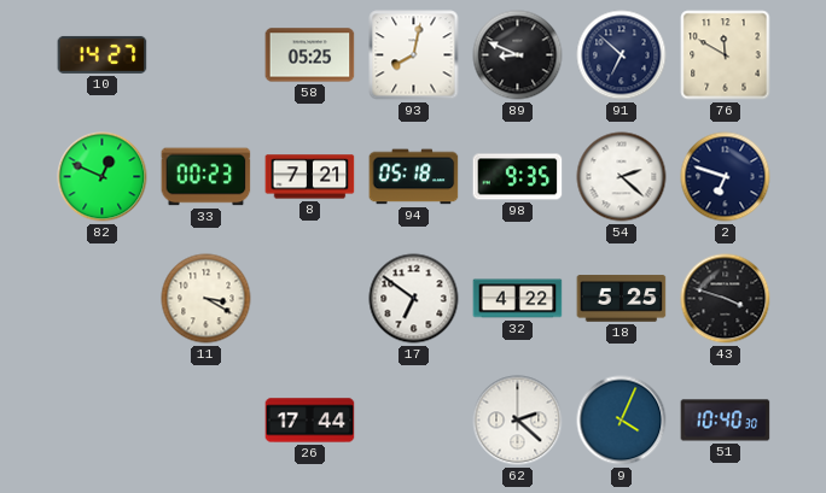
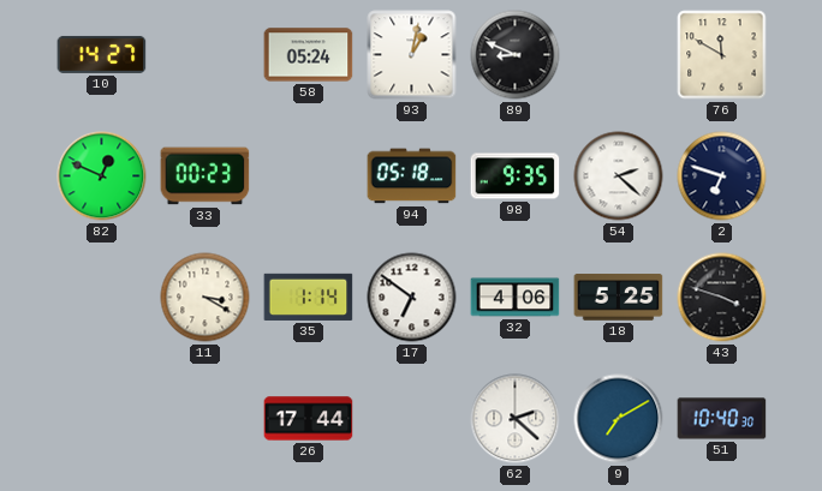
58: 05:25 -> 05:24 (309, 55)
93: 8:02 -> 1:02 (412, 55)
91: 6:52 -> none (622, 55)
8: 7:21 -> none (310, 177)
35: none -> 1:14 (309, 297)
32: 4:22 -> 4:06 (516, 298)
9: 4:04 -> 7:10 (619, 419)
